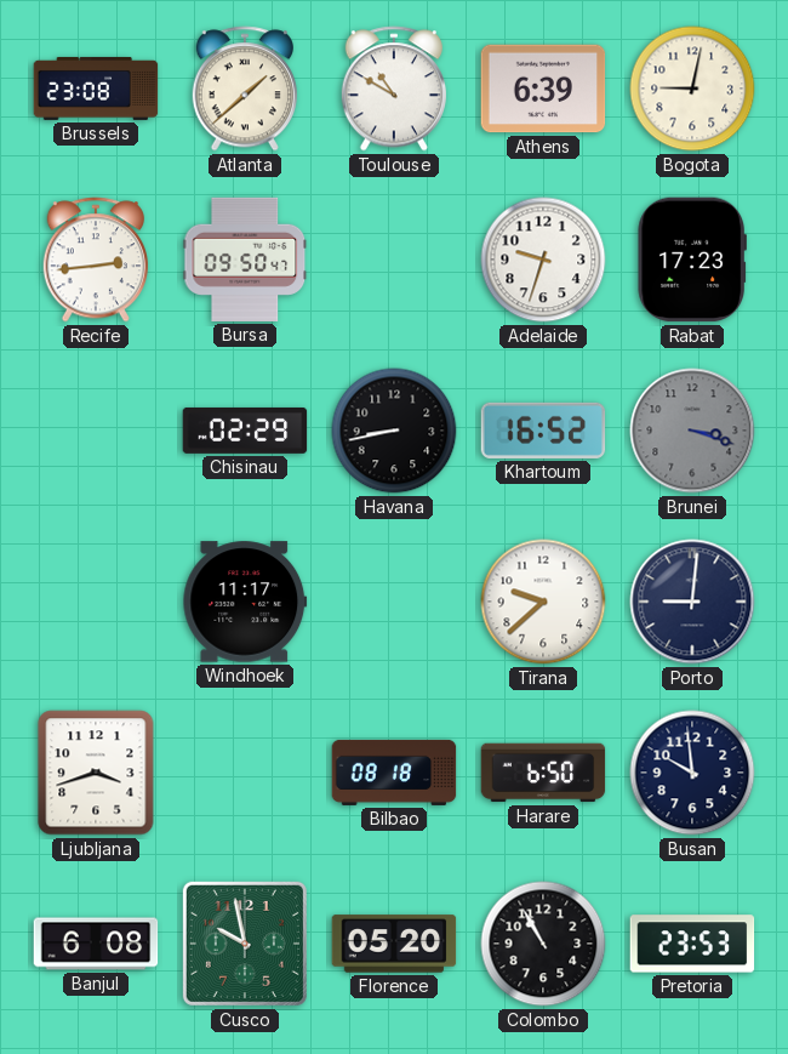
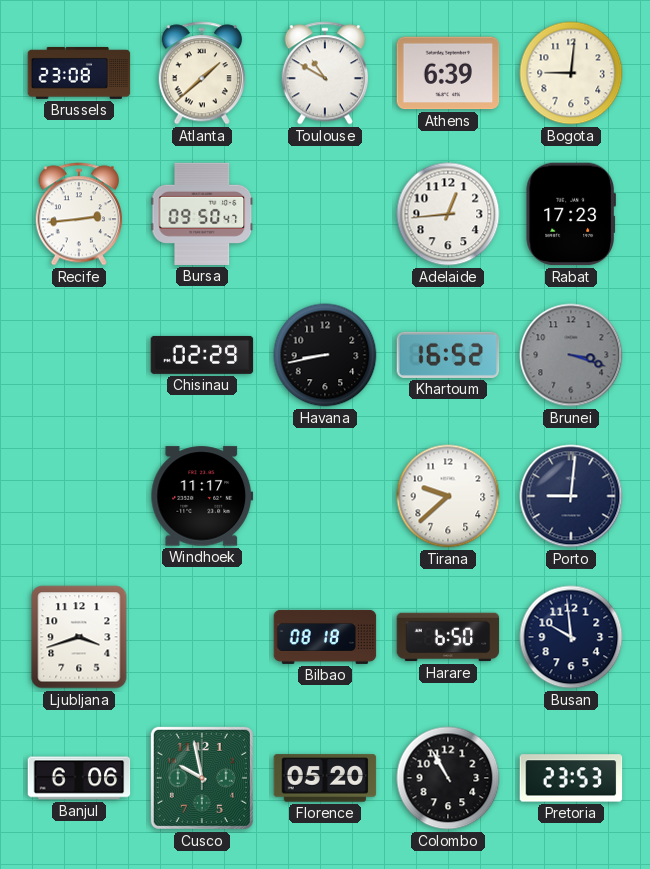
Bogota: 9:02 -> 9:01 (571, 73)
Adelaide: 9:33 -> 12:44 (448, 214)
Banjul: 6:08 -> 6:06 (79, 778)
